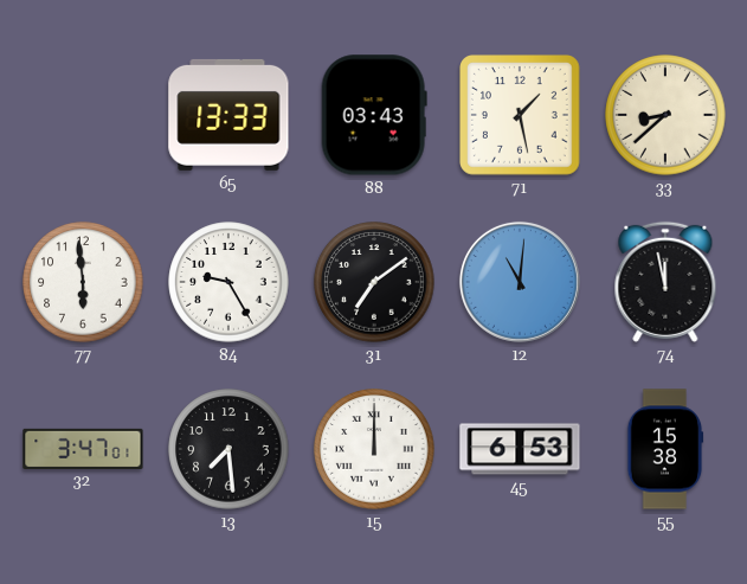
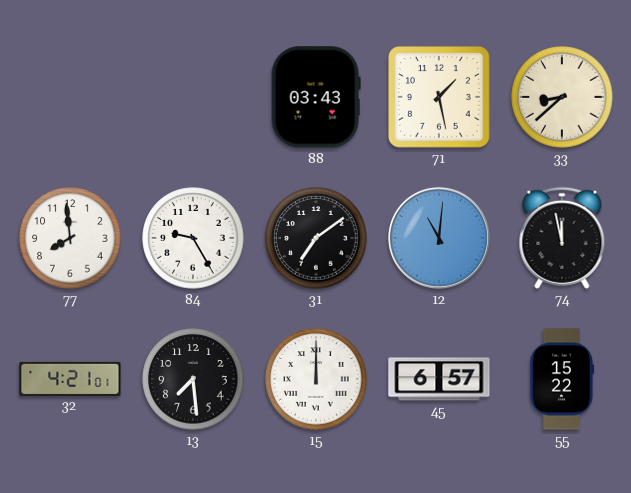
65: 13:33 -> none (228, 115)
77: 5:59 -> 7:59 (70, 238)
32: 3:47 -> 4:21 (70, 378)
45: 6:53 -> 6:57 (439, 379)
55: 15:38 -> 15:22 (562, 379)
